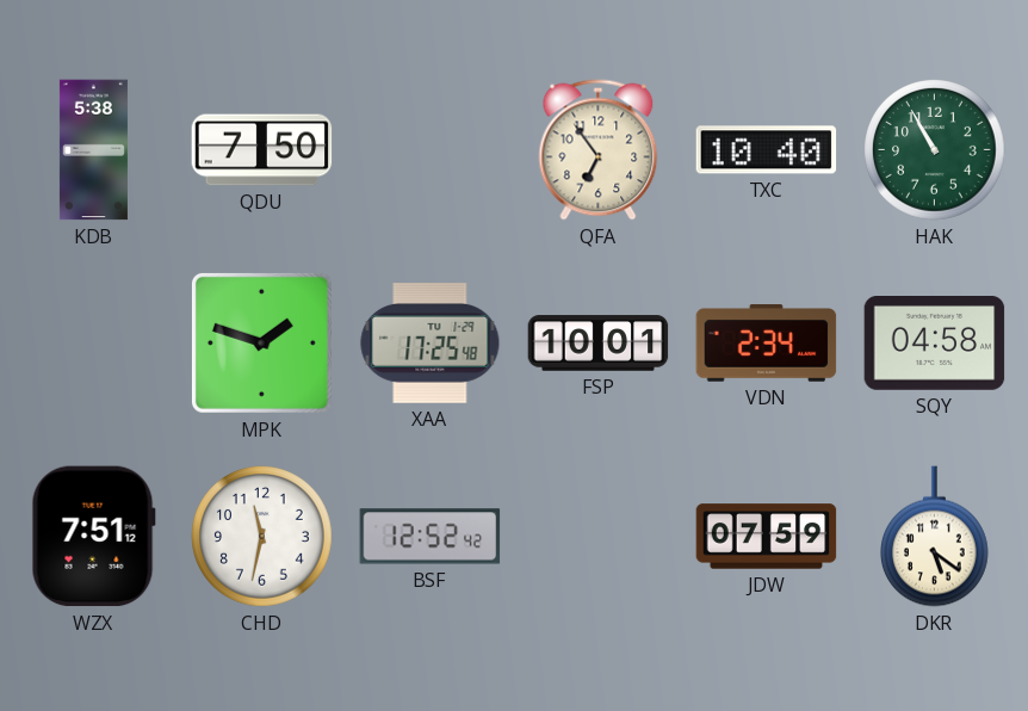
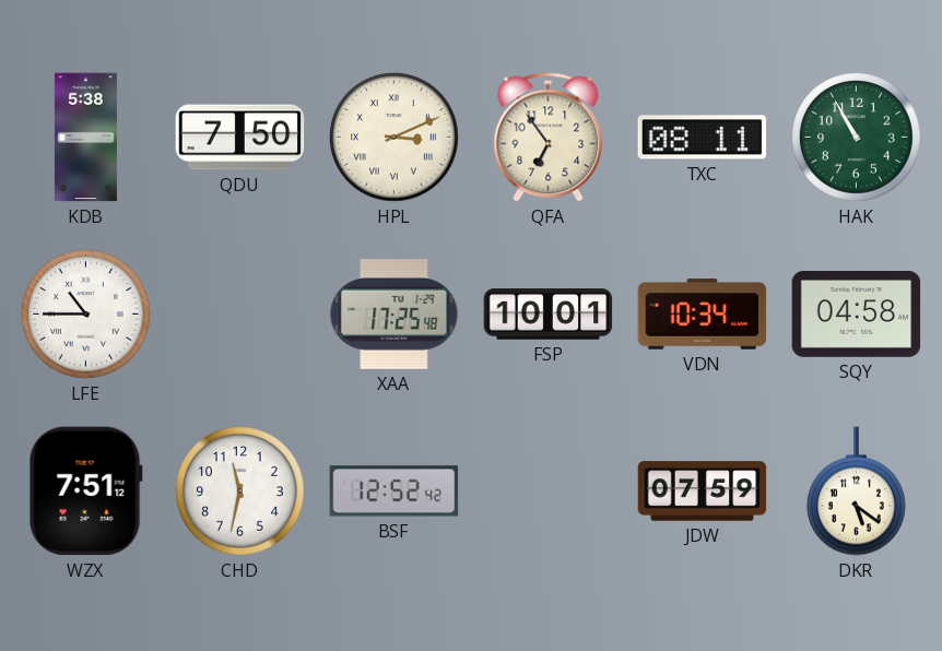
HPL: none -> 3:11 (395, 138)
TXC: 10:40 -> 08:11 (703, 138)
LFE: none -> 10:45 (86, 315)
MPK: 1:48 -> none (261, 342)
VDN: 2:34 -> 10:34 (703, 315)
